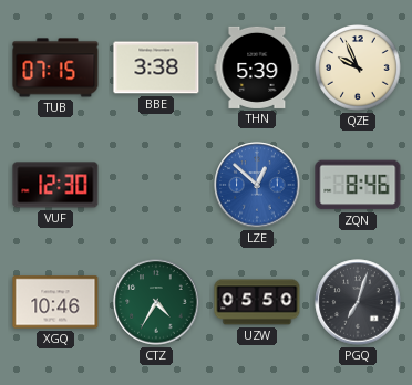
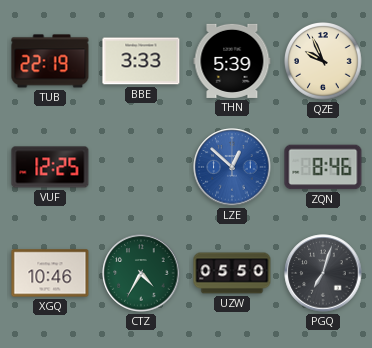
TUB: 07:15 -> 22:19 (50, 61)
BBE: 3:38 -> 3:33 (141, 61)
VUF: 12:30 -> 12:25 (50, 167)
